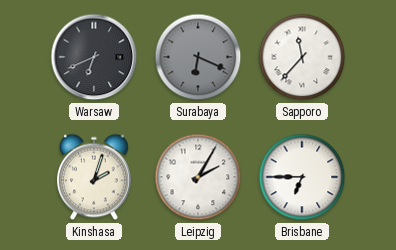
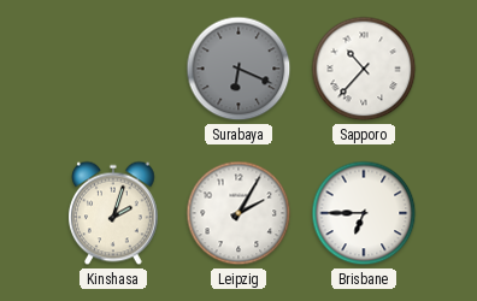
Warsaw: 6:41 -> none (94, 57)
Sapporo: 11:37 -> 10:37 (364, 69)
